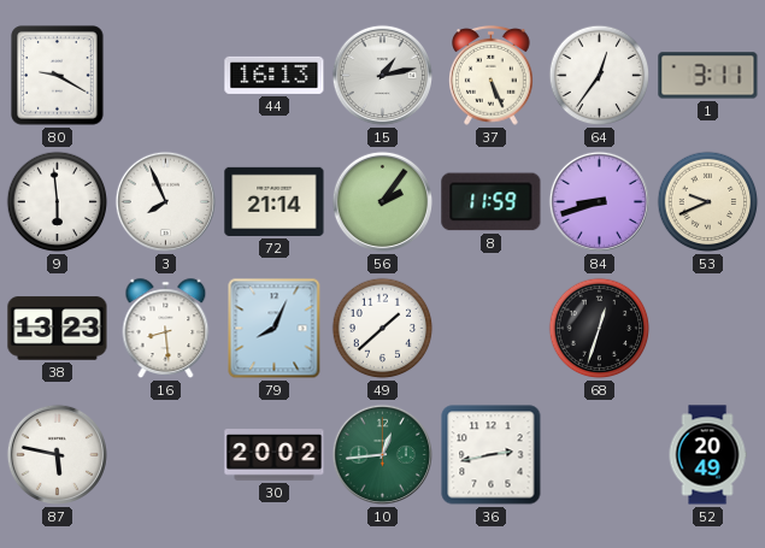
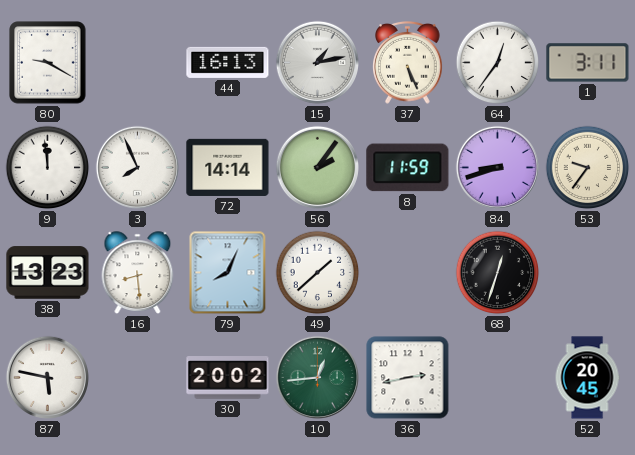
9: 5:59 -> 11:59 (48, 168)
72: 21:14 -> 14:14 (228, 167)
53: 9:41 -> 9:36 (588, 168)
52: 20:49 -> 20:45 (587, 378)
